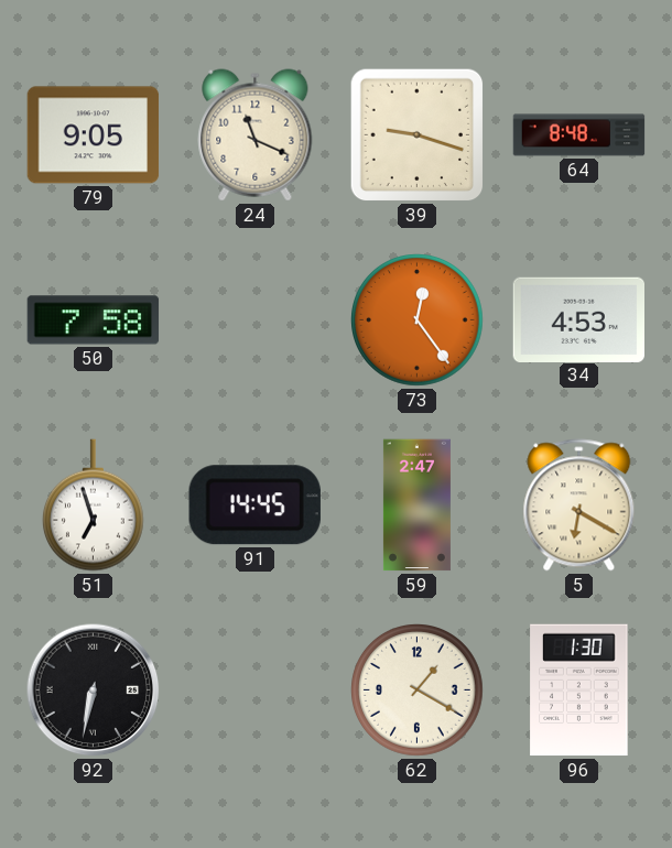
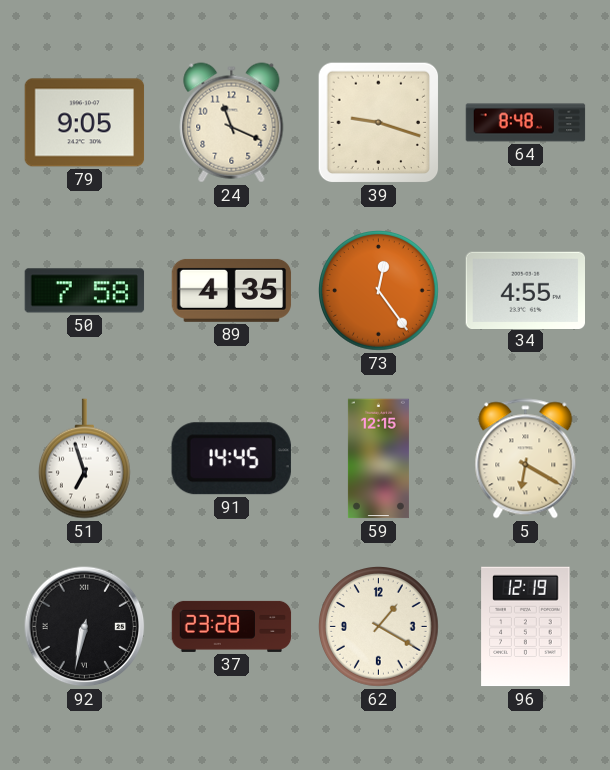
89: none -> 4:35 (232, 290)
34: 4:53 -> 4:55 (525, 290)
59: 2:47 -> 12:15 (378, 459)
37: none -> 23:28 (232, 626)
96: 1:30 -> 12:19 (526, 627)
